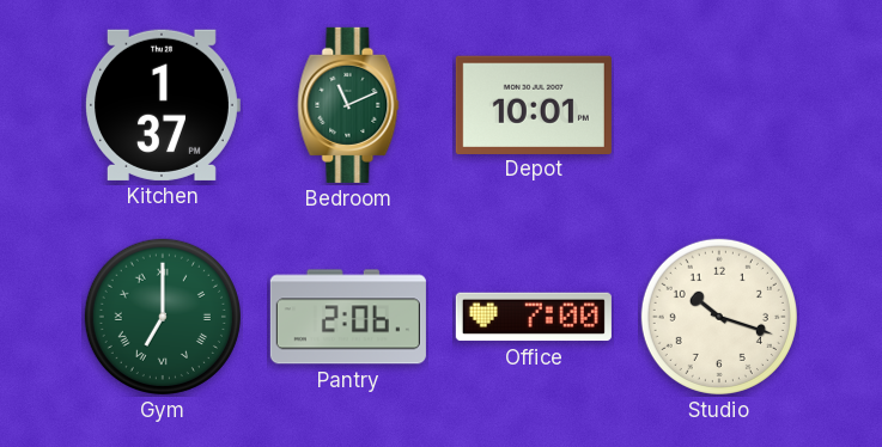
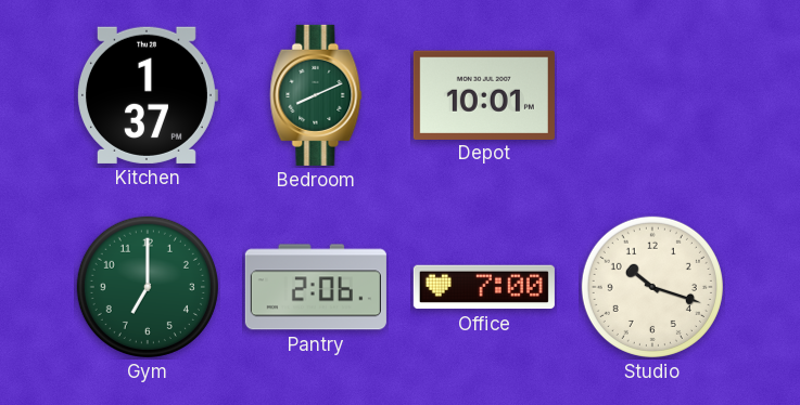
Bedroom: 11:11 -> 8:11 (316, 95)
Gym numerals: Roman -> Arabic (148, 287)
